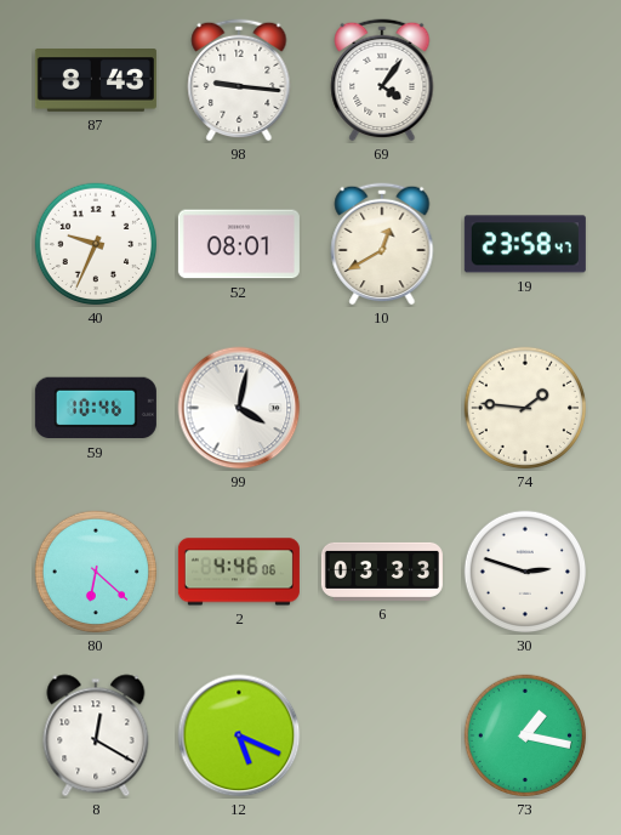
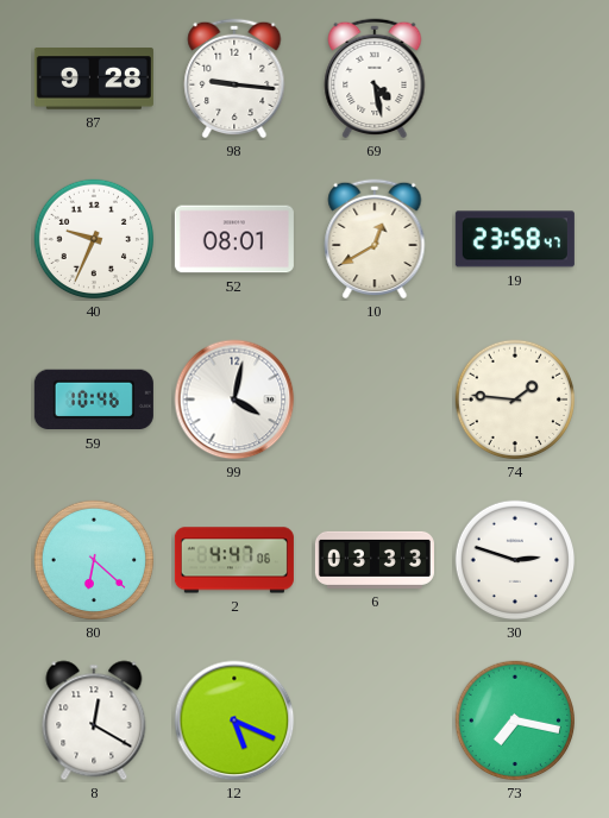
87: 8:43 -> 9:28 (94, 78)
69: 4:06 -> 4:28 (375, 78)
2: 4:46 -> 4:47 (234, 560)
73: 1:17 -> 7:17 (515, 721)
